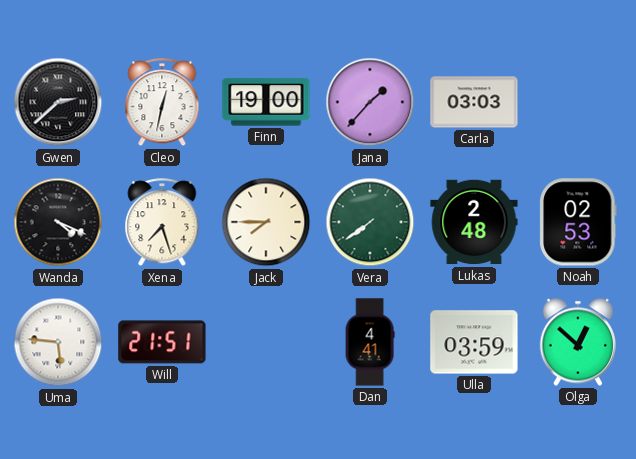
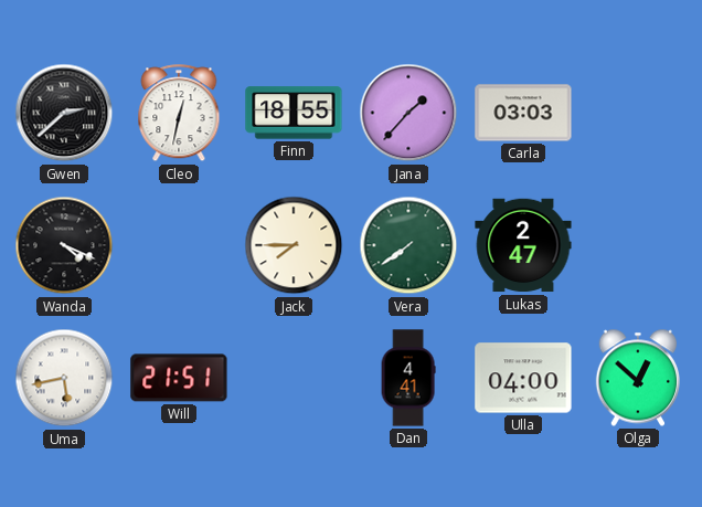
Finn: 19:00 -> 18:55 (294, 113)
Xena: 7:27 -> none (162, 223)
Lukas: 2:48 -> 2:47 (523, 245)
Noah: 02:53 -> none (578, 222)
Uma: 5:46 -> 5:43 (64, 378)
Ulla: 03:59 -> 04:00 (523, 378)
